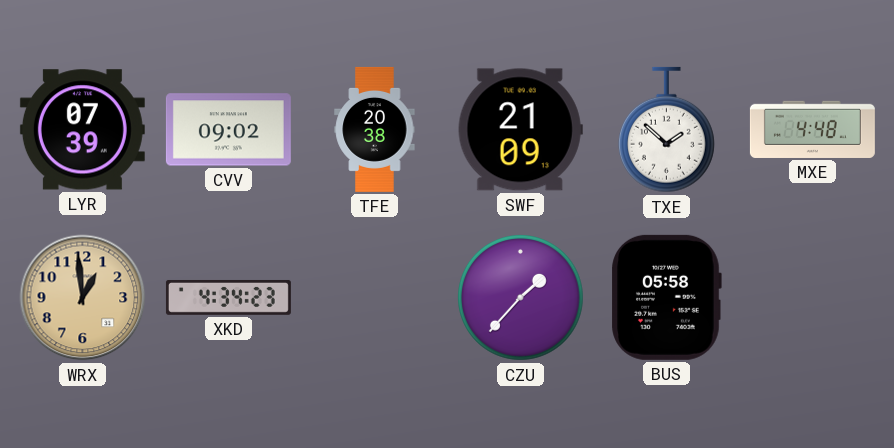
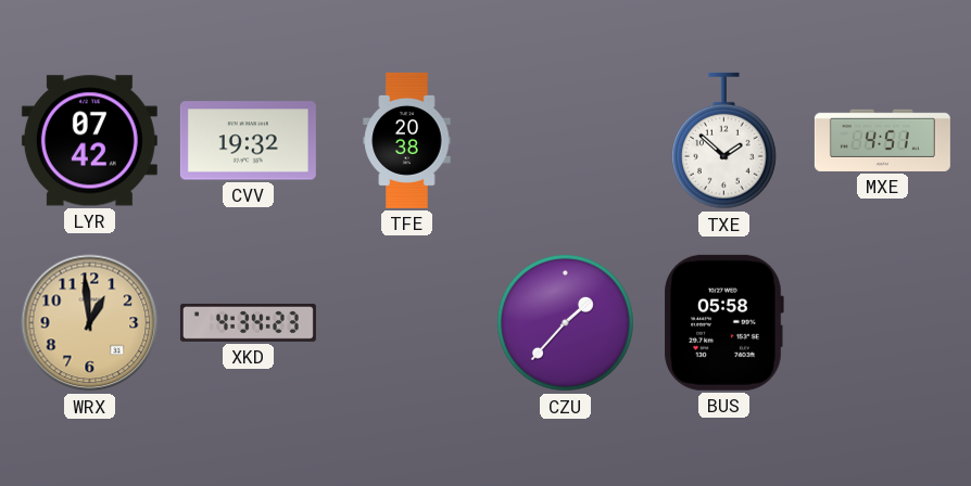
LYR: 07:39 -> 07:42 (89, 141)
CVV: 09:02 -> 19:32 (248, 141)
SWF: 21:09 -> none (520, 130)
MXE: 4:48 -> 4:51 (882, 140)
